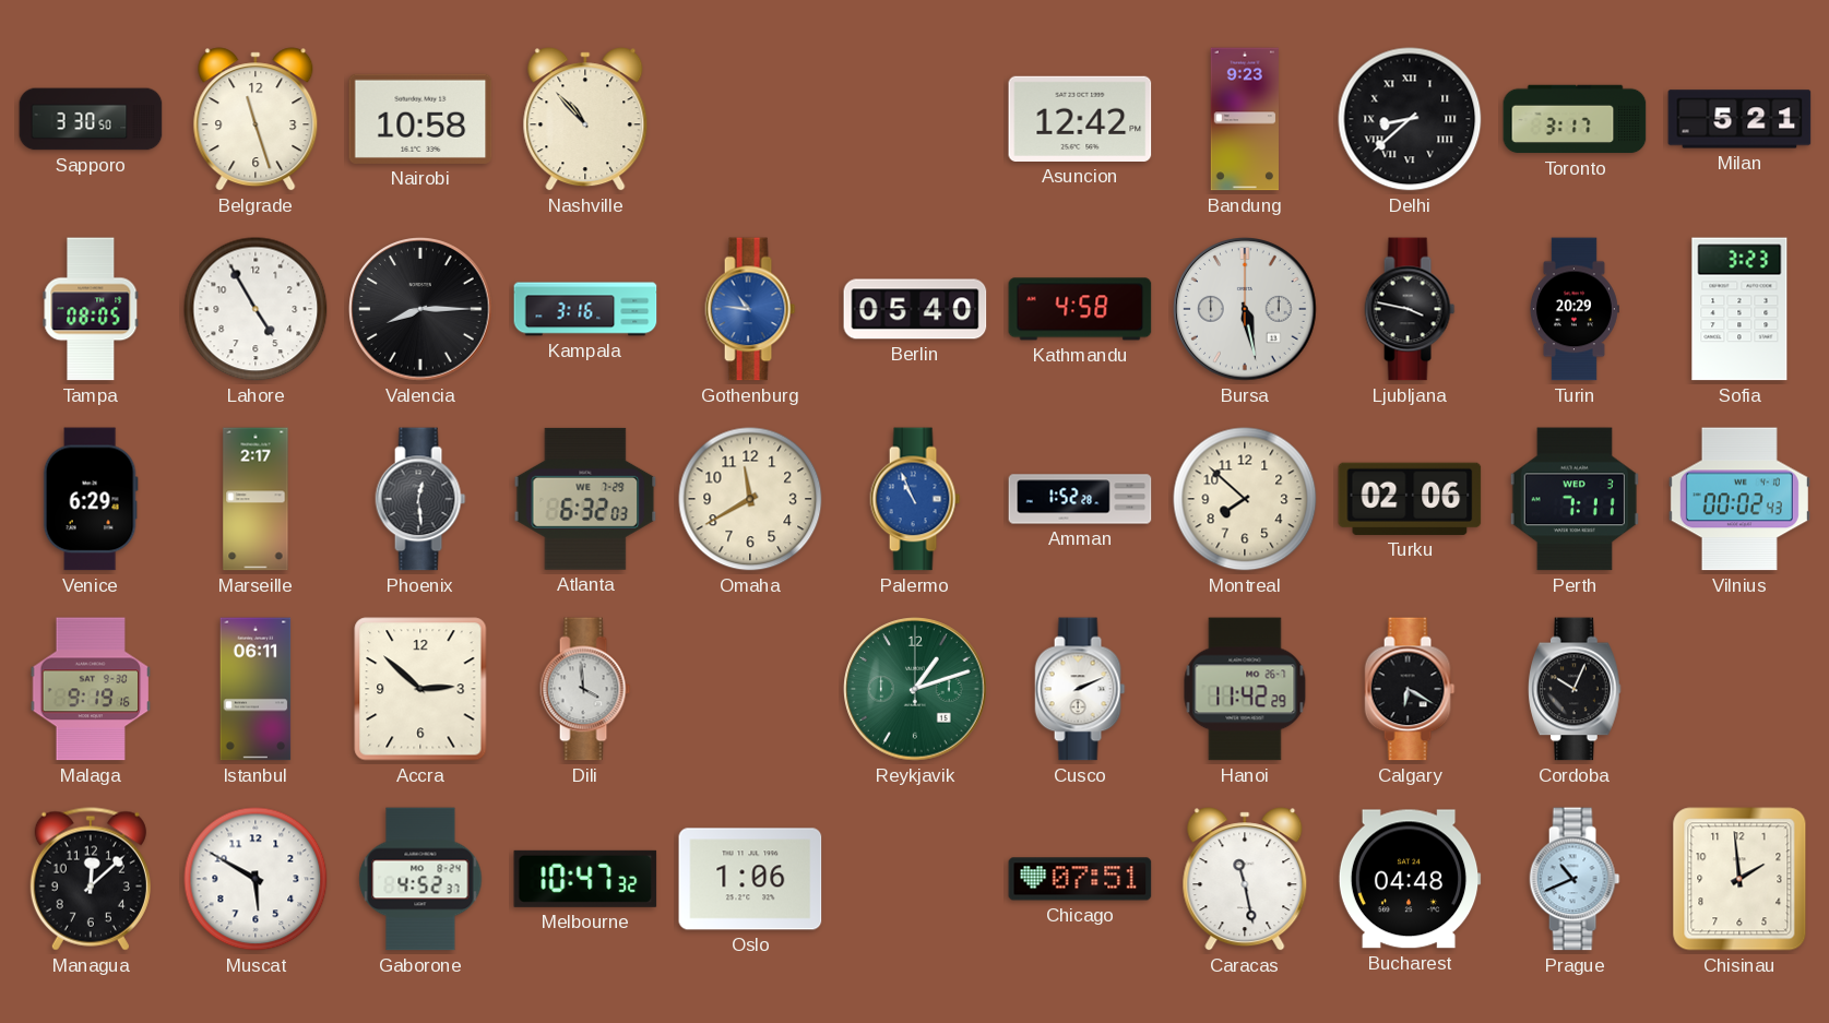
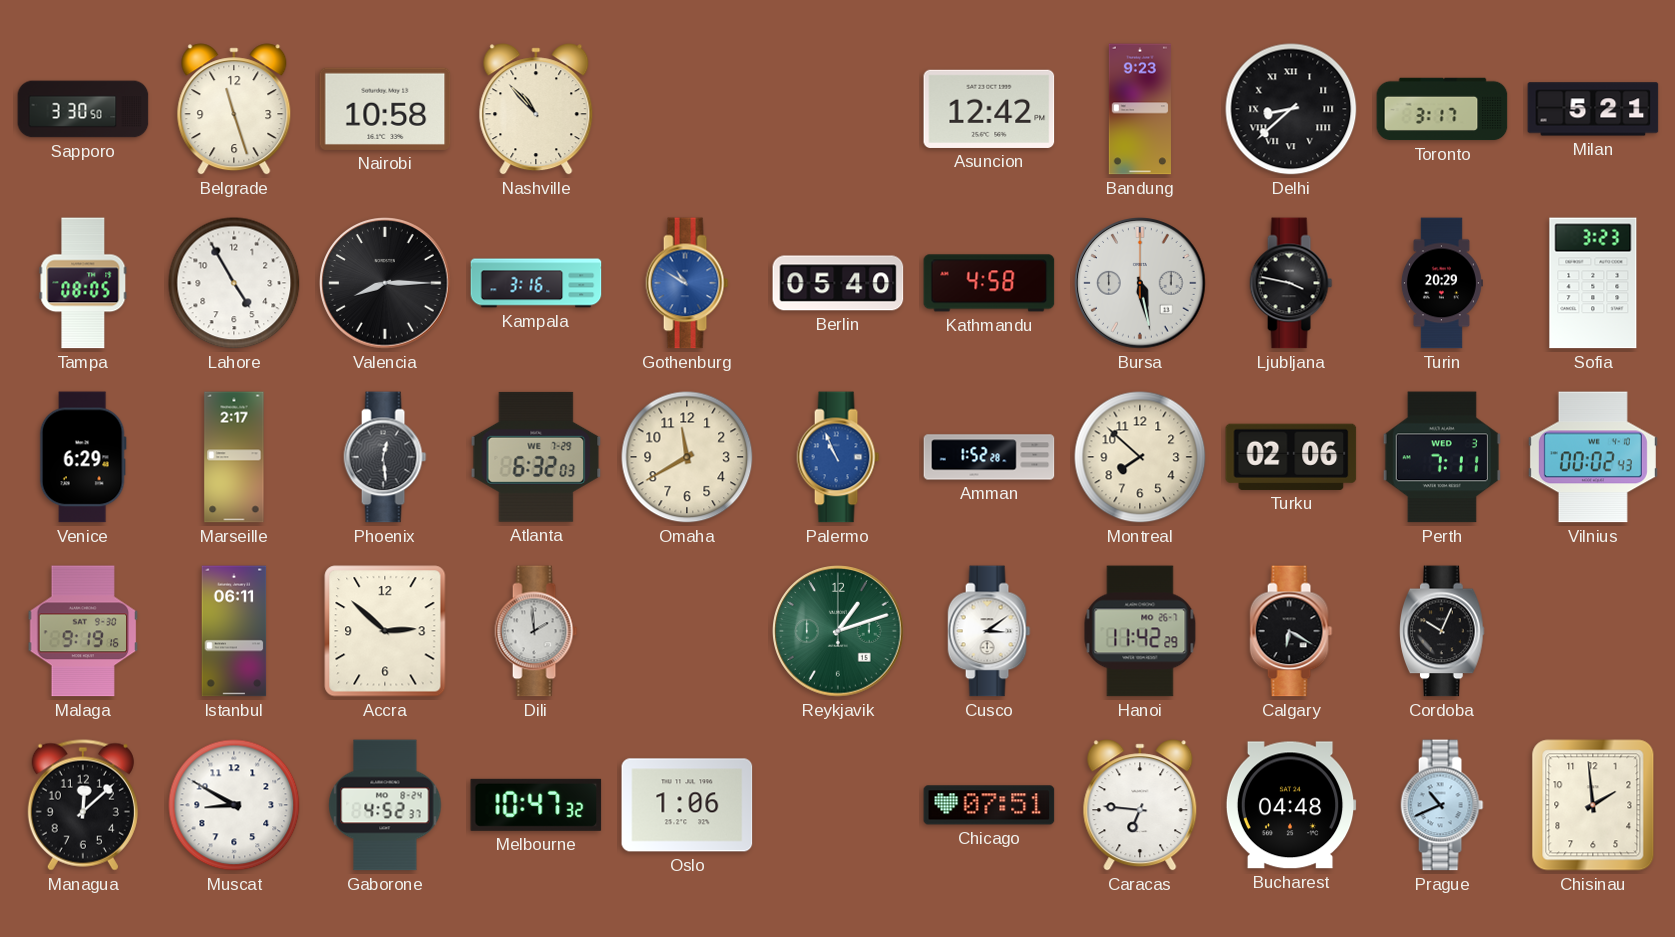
Gothenburg: 10:46 -> 10:50 (687, 283)
Dili: 3:59 -> 1:59 (536, 631)
Cusco: 2:11 -> 3:09 (989, 631)
Muscat: 5:50 -> 8:50 (234, 805)
Caracas: 11:28 -> 6:46 (1140, 805)
